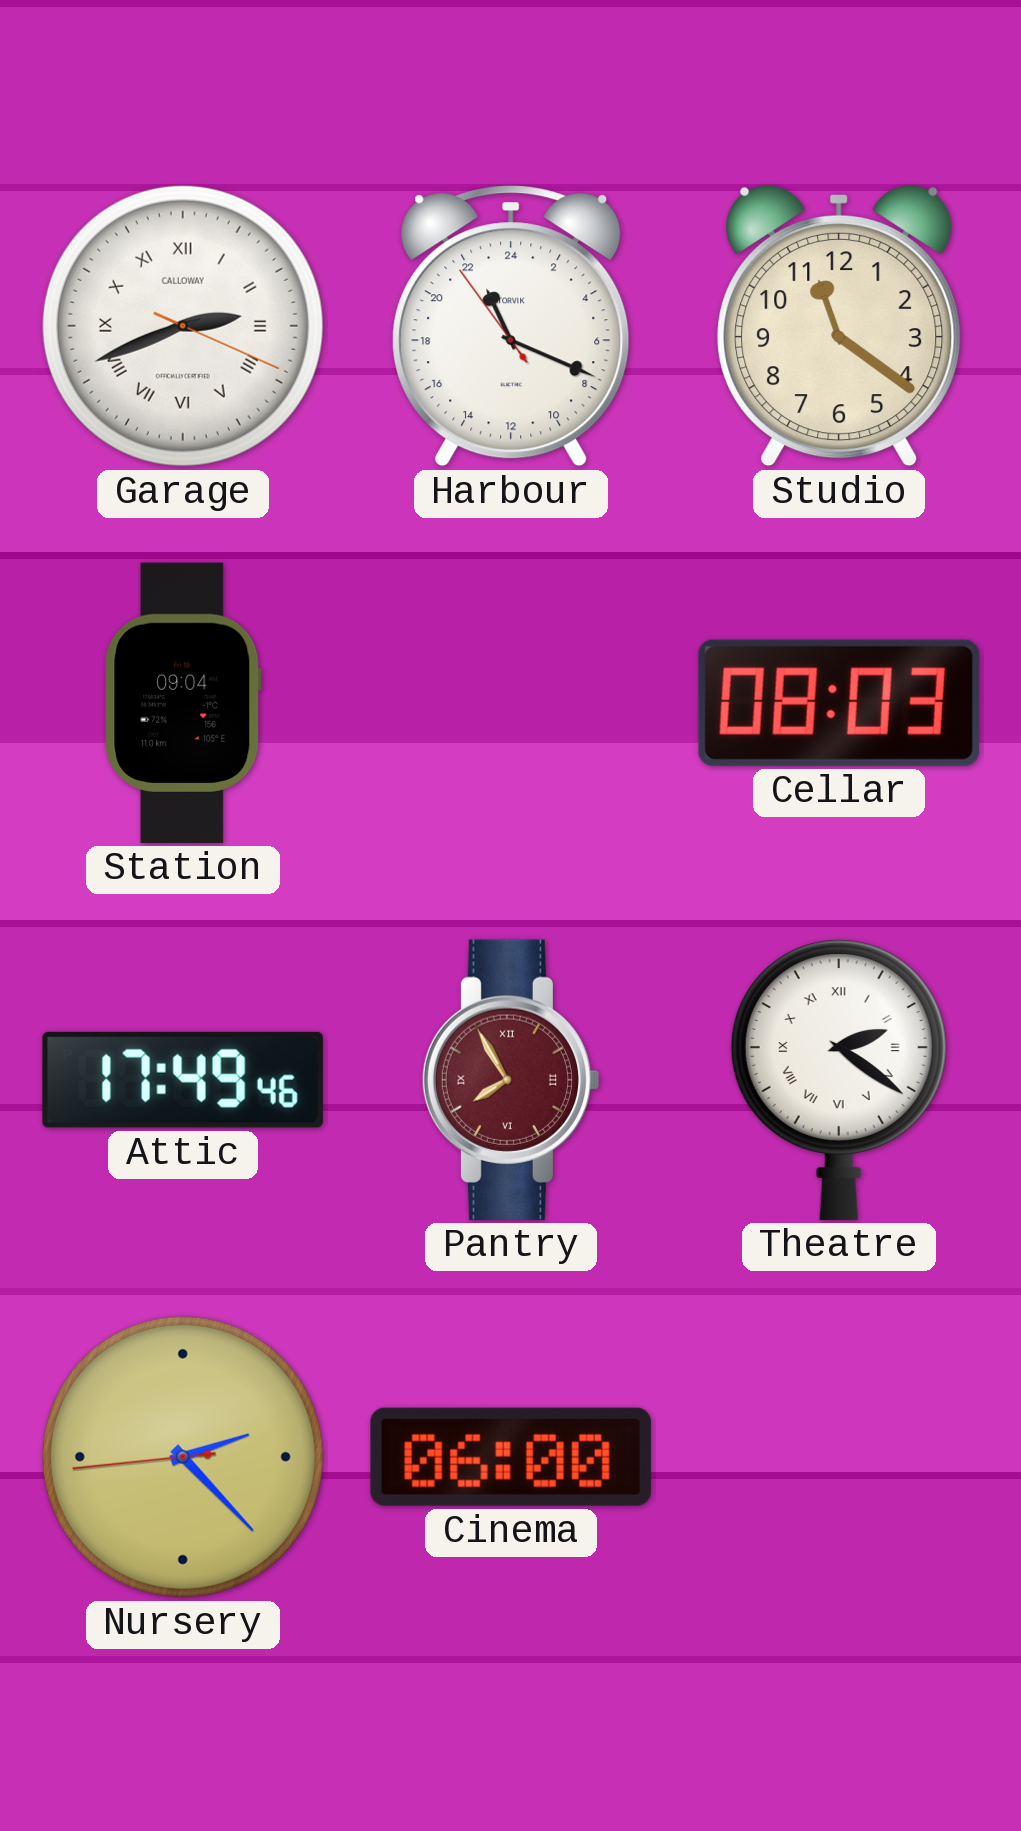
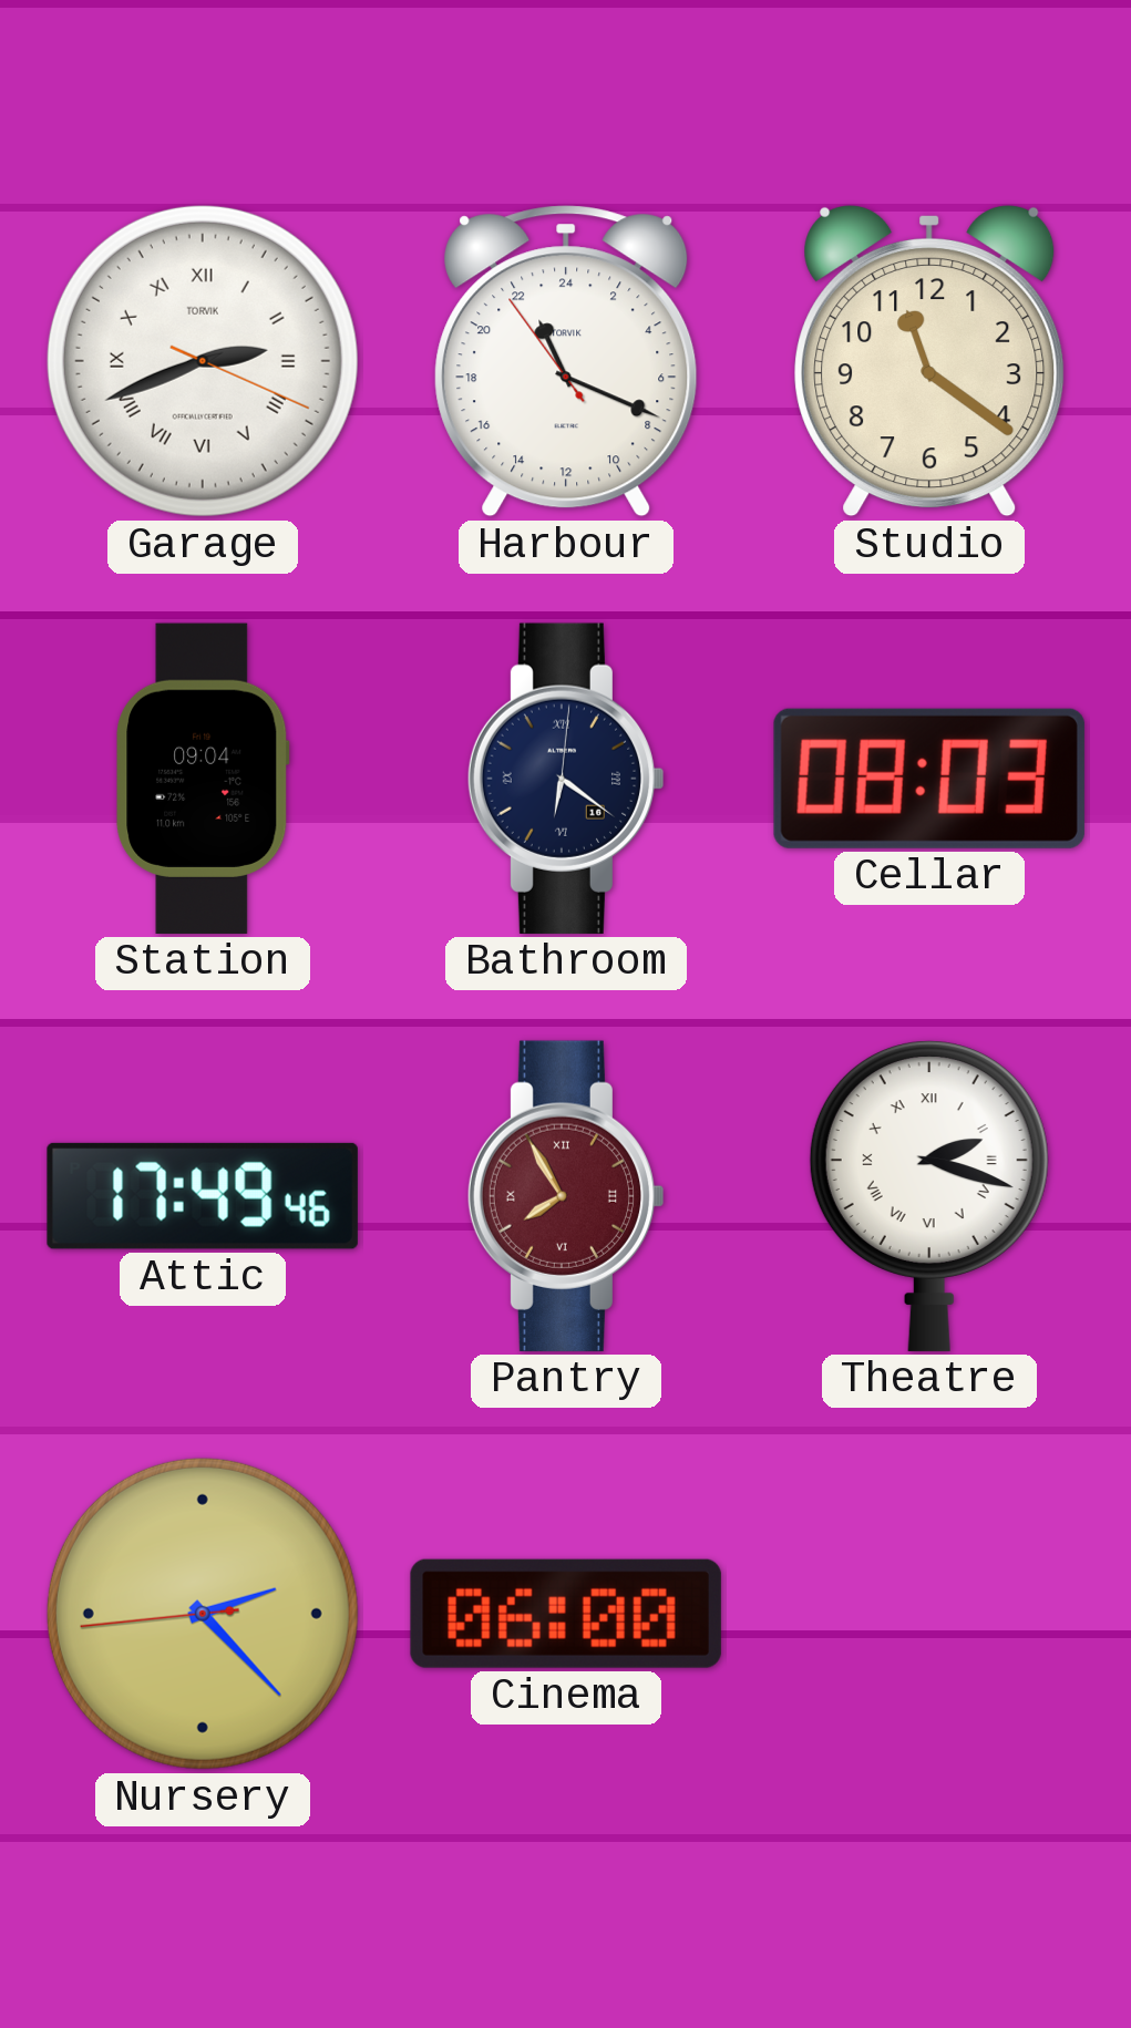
Garage brand: CALLOWAY -> TORVIK (203, 361)
Bathroom: none -> 6:21 (566, 779)
Theatre: 2:21 -> 2:18 (929, 1196)
